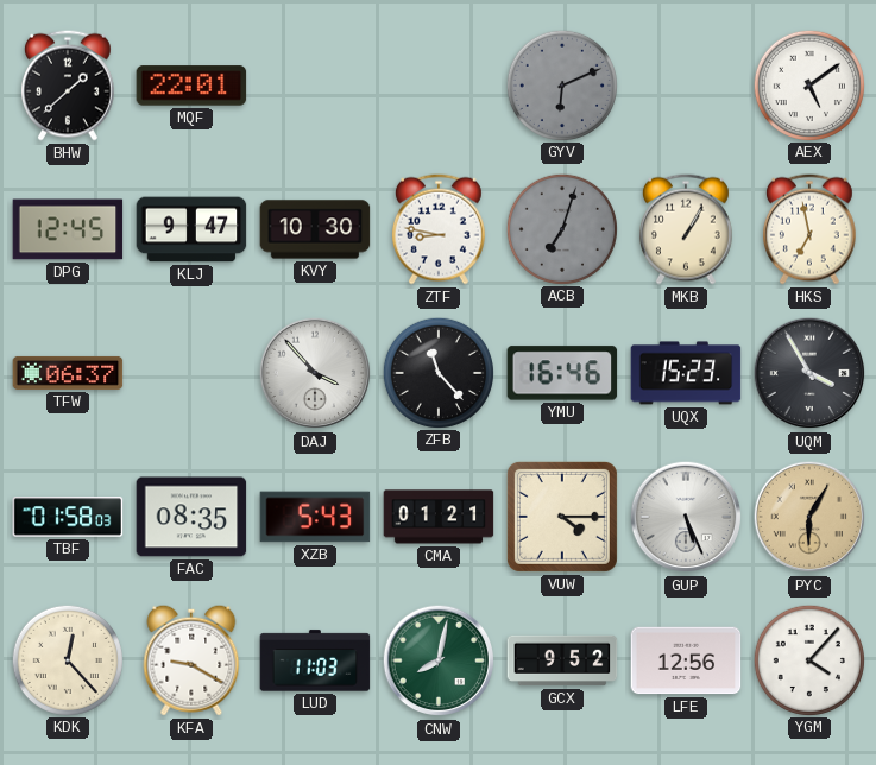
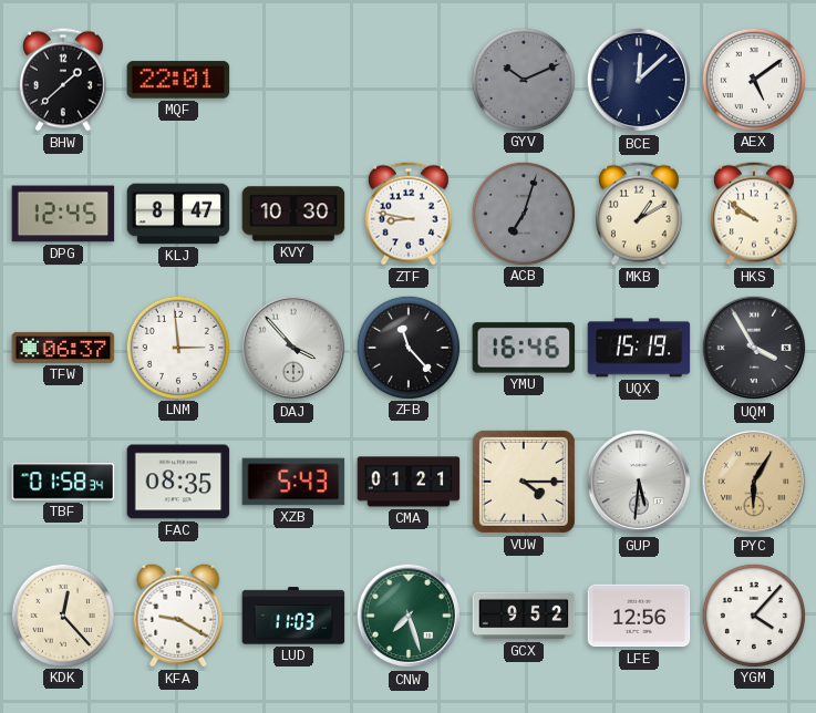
GYV: 6:11 -> 10:11 (523, 79)
BCE: none -> 12:08 (639, 80)
KLJ: 9:47 -> 8:47 (178, 214)
MKB: 1:05 -> 1:10 (639, 214)
HKS: 6:58 -> 9:51 (754, 214)
LNM: none -> 2:59 (177, 347)
UQX: 15:23 -> 15:19 (639, 348)
TBF: 01:58:03 -> 01:58:34 (63, 482)
GUP: 5:26 -> 5:31 (639, 482)
CNW: 8:02 -> 7:27 (409, 616)
